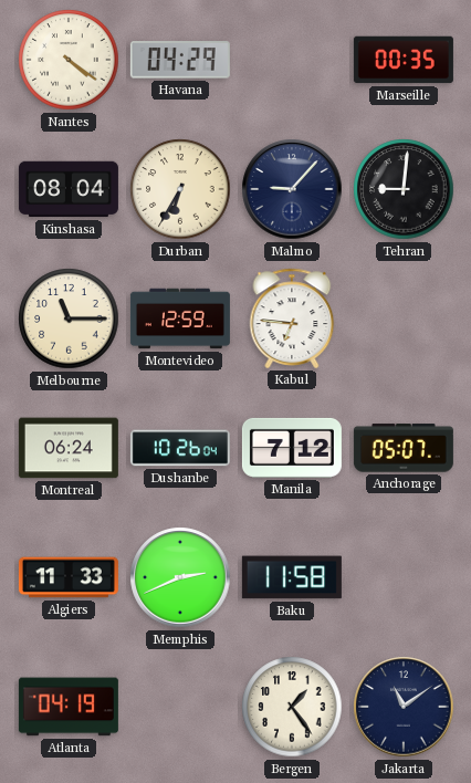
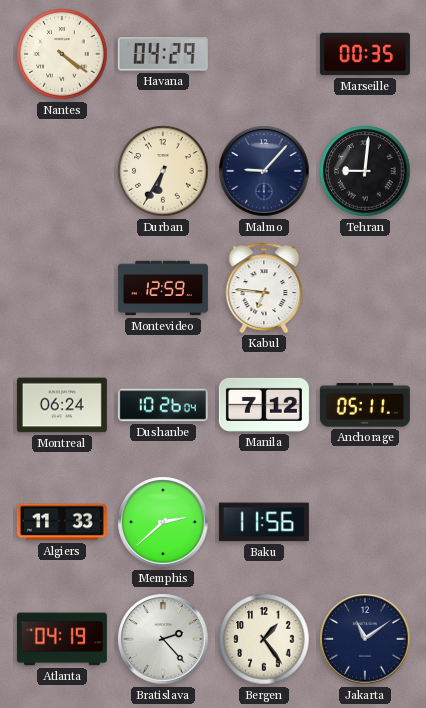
Kinshasa: 08:04 -> none (69, 189)
Melbourne: 11:15 -> none (69, 319)
Anchorage: 05:07 -> 05:11 (365, 405)
Memphis: 2:41 -> 2:38 (163, 522)
Baku: 11:58 -> 11:56 (264, 522)
Bratislava: none -> 2:23 (163, 639)
